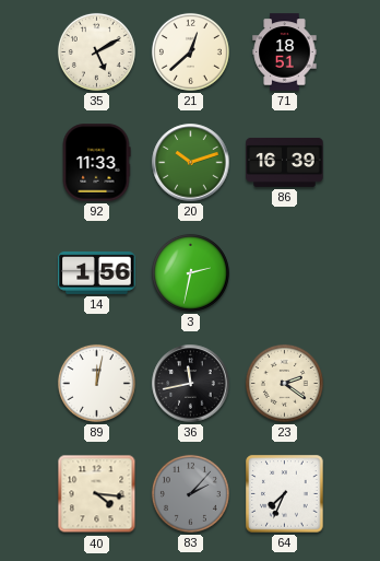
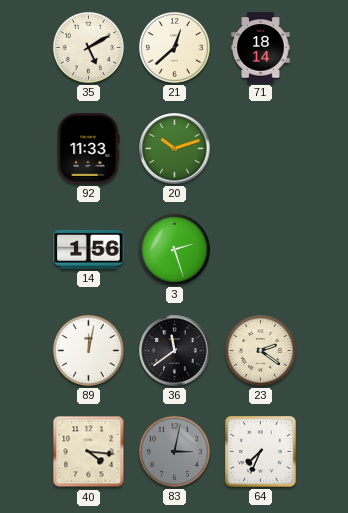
71: 18:51 -> 18:14 (261, 48)
86: 16:39 -> none (285, 162)
3: 2:32 -> 2:27 (174, 249)
36: 11:43 -> 11:39 (175, 351)
83: 2:07 -> 3:02 (174, 451)
